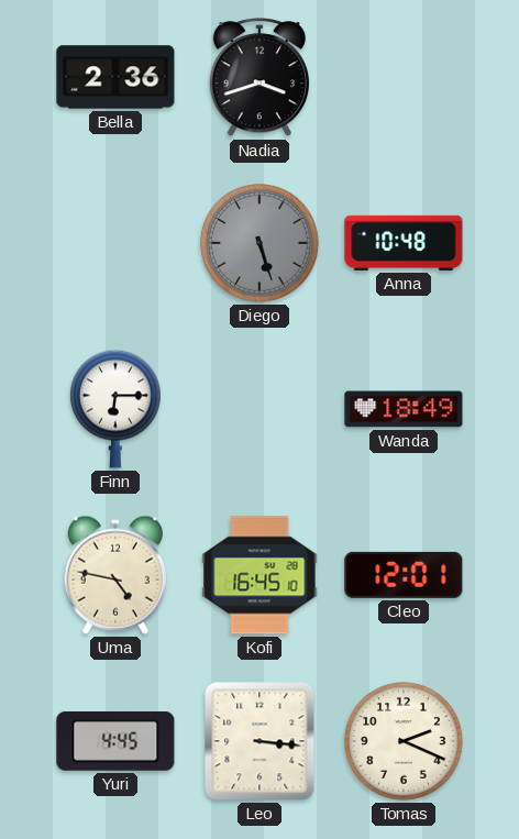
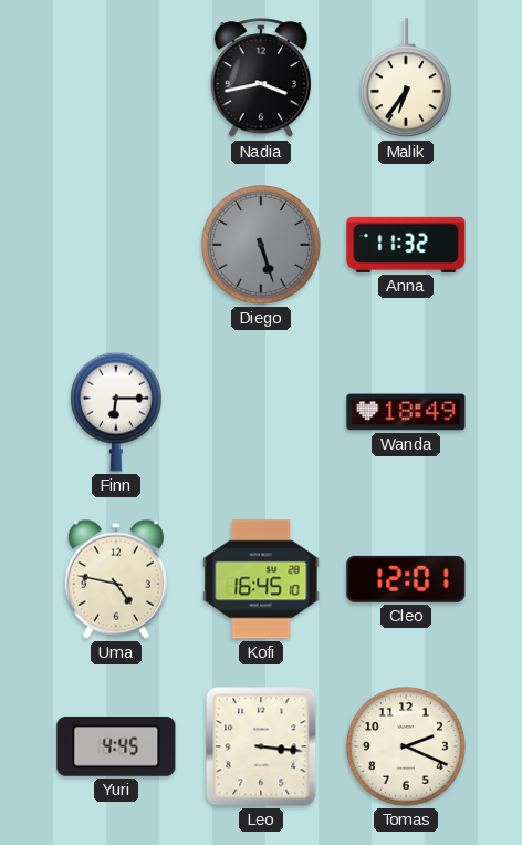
Bella: 2:36 -> none (115, 77)
Nadia: 3:42 -> 3:43 (260, 79)
Malik: none -> 6:36 (406, 79)
Anna: 10:48 -> 11:32 (406, 245)
